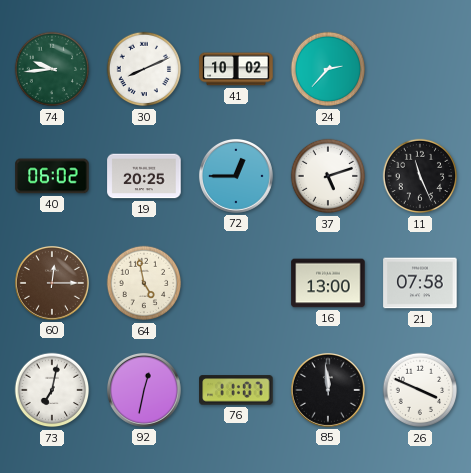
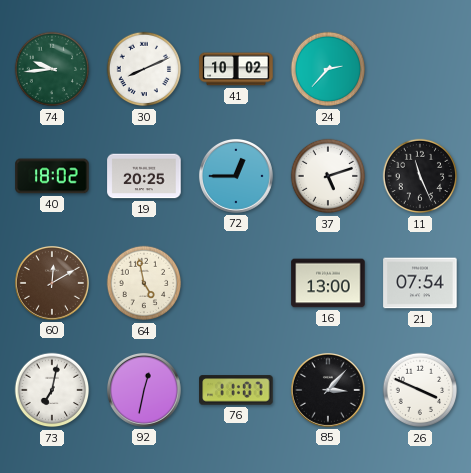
40: 06:02 -> 18:02 (52, 176)
60: 12:15 -> 12:10 (52, 283)
21: 07:58 -> 07:54 (420, 283)
85: 11:59 -> 3:07 (328, 390)
